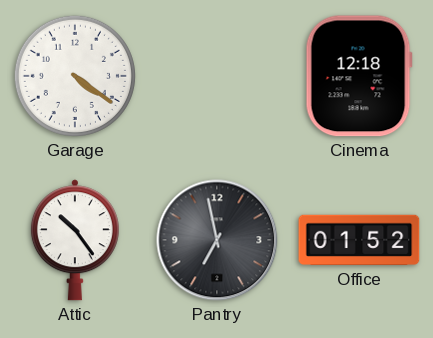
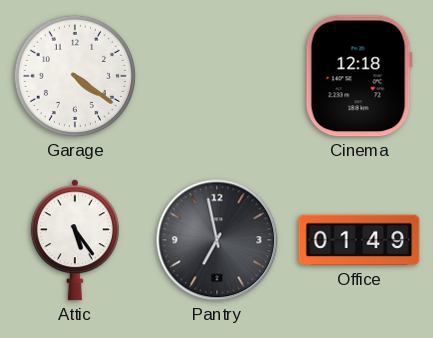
Attic: 10:24 -> 5:24 (75, 240)
Office: 01:52 -> 01:49 (359, 240)
